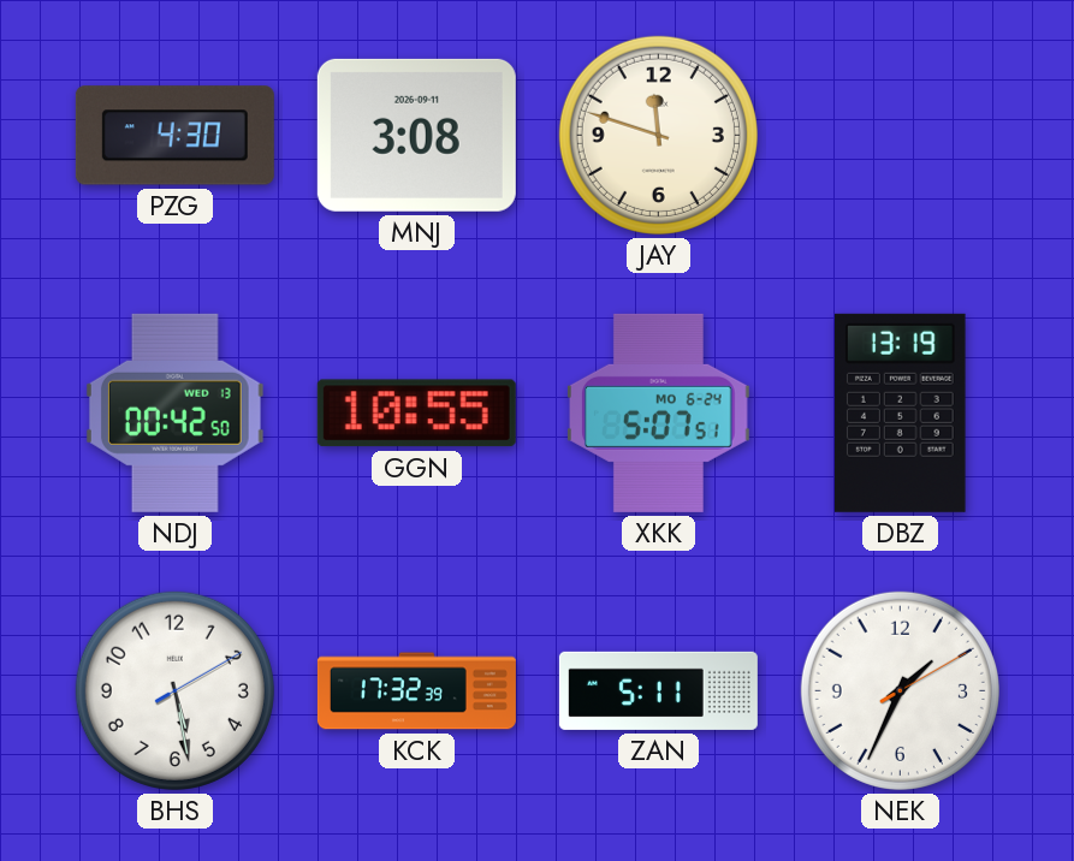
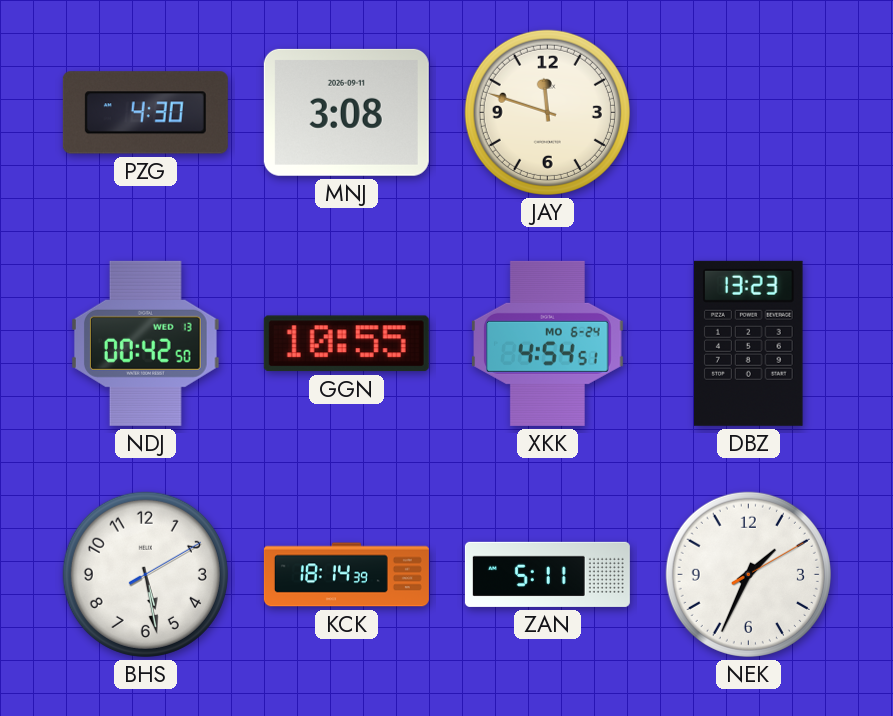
XKK: 5:07 -> 4:54 (548, 343)
DBZ: 13:19 -> 13:23 (748, 343)
KCK: 17:32 -> 18:14 (346, 575)
